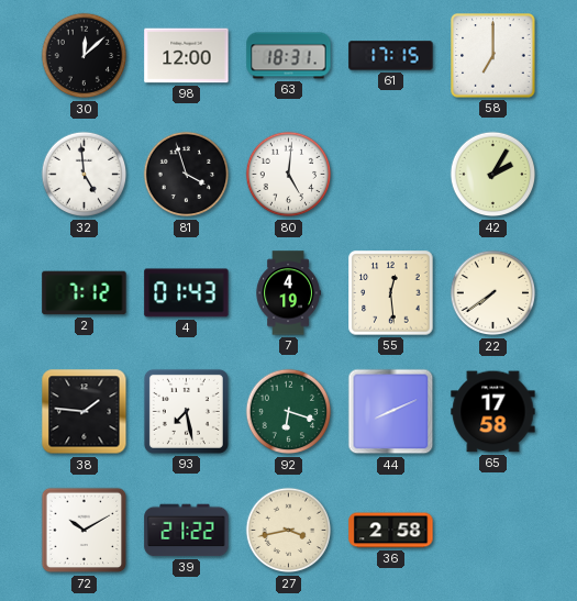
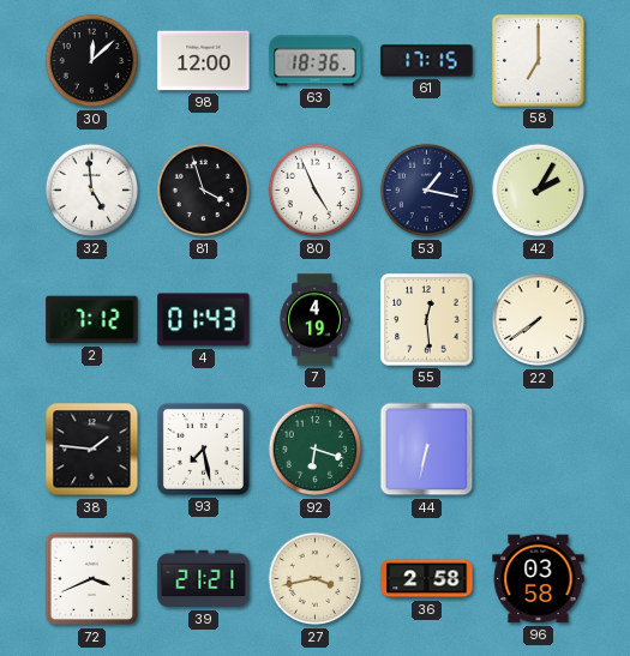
63: 18:31 -> 18:36 (316, 61)
80: 5:01 -> 4:56 (316, 191)
53: none -> 1:17 (427, 191)
44: 8:11 -> 6:32 (427, 450)
65: 17:58 -> none (493, 412)
72: 10:10 -> 3:41 (92, 579)
39: 21:22 -> 21:21 (204, 579)
96: none -> 03:58 (539, 579)
